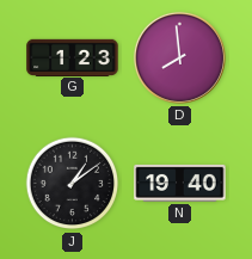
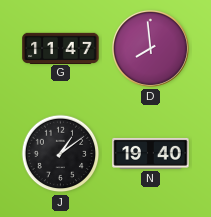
G: 1:23 -> 11:47 (61, 48)
